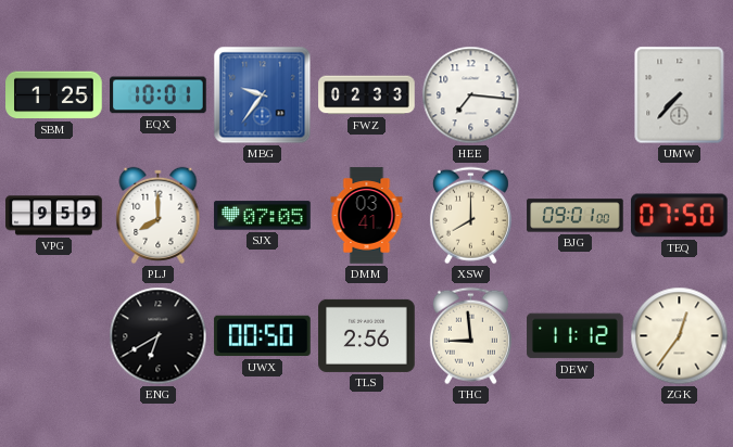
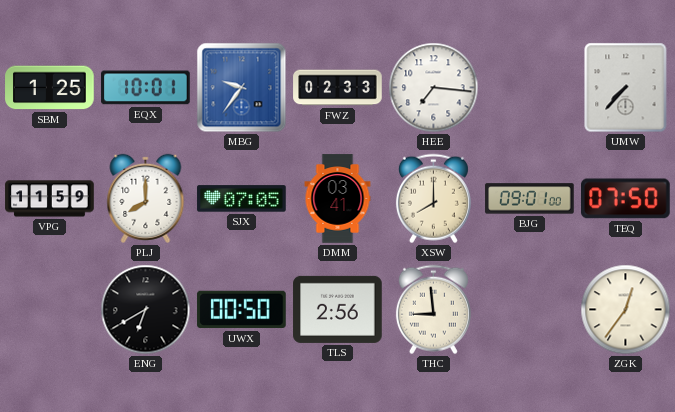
VPG: 9:59 -> 11:59 (50, 199)
DEW: 11:12 -> none (576, 336)
